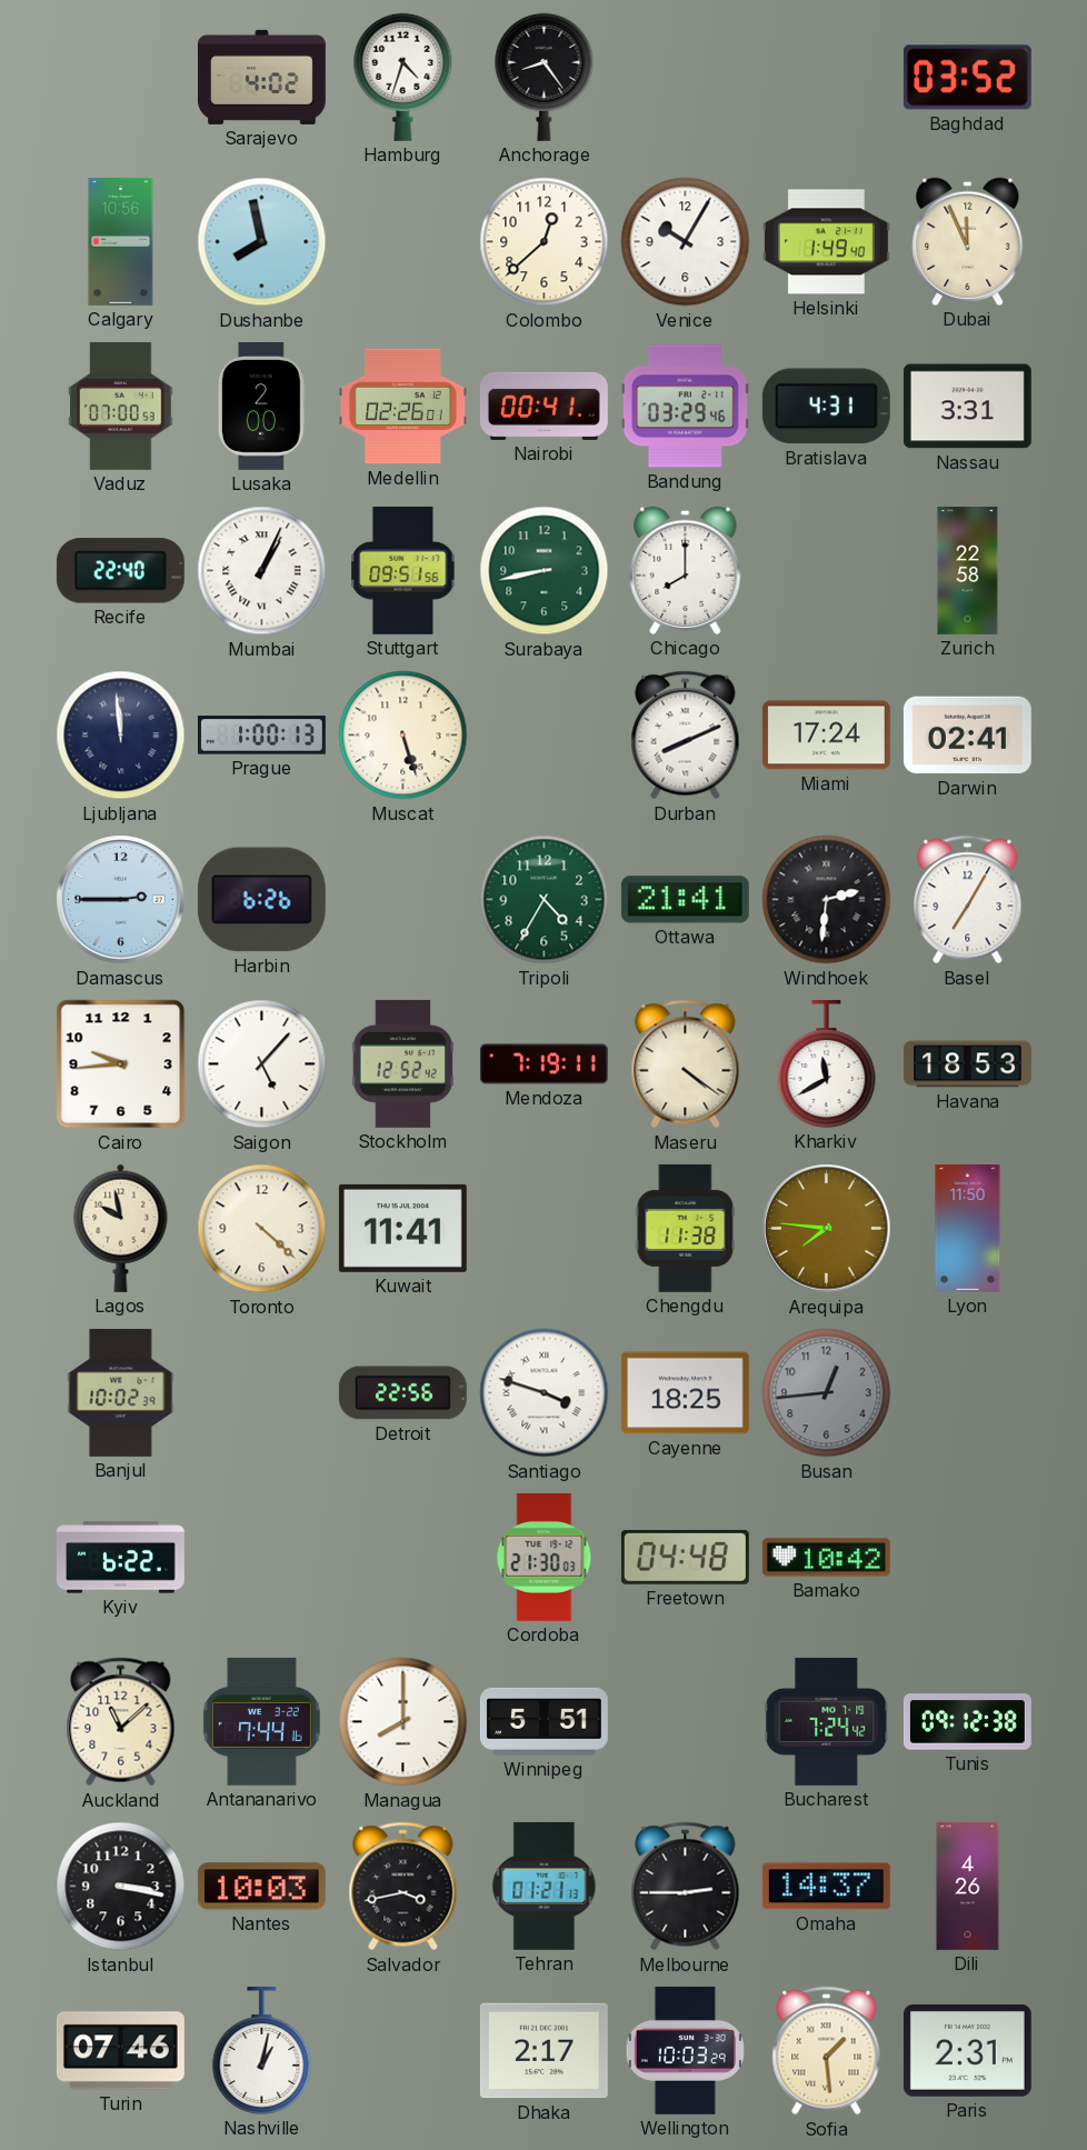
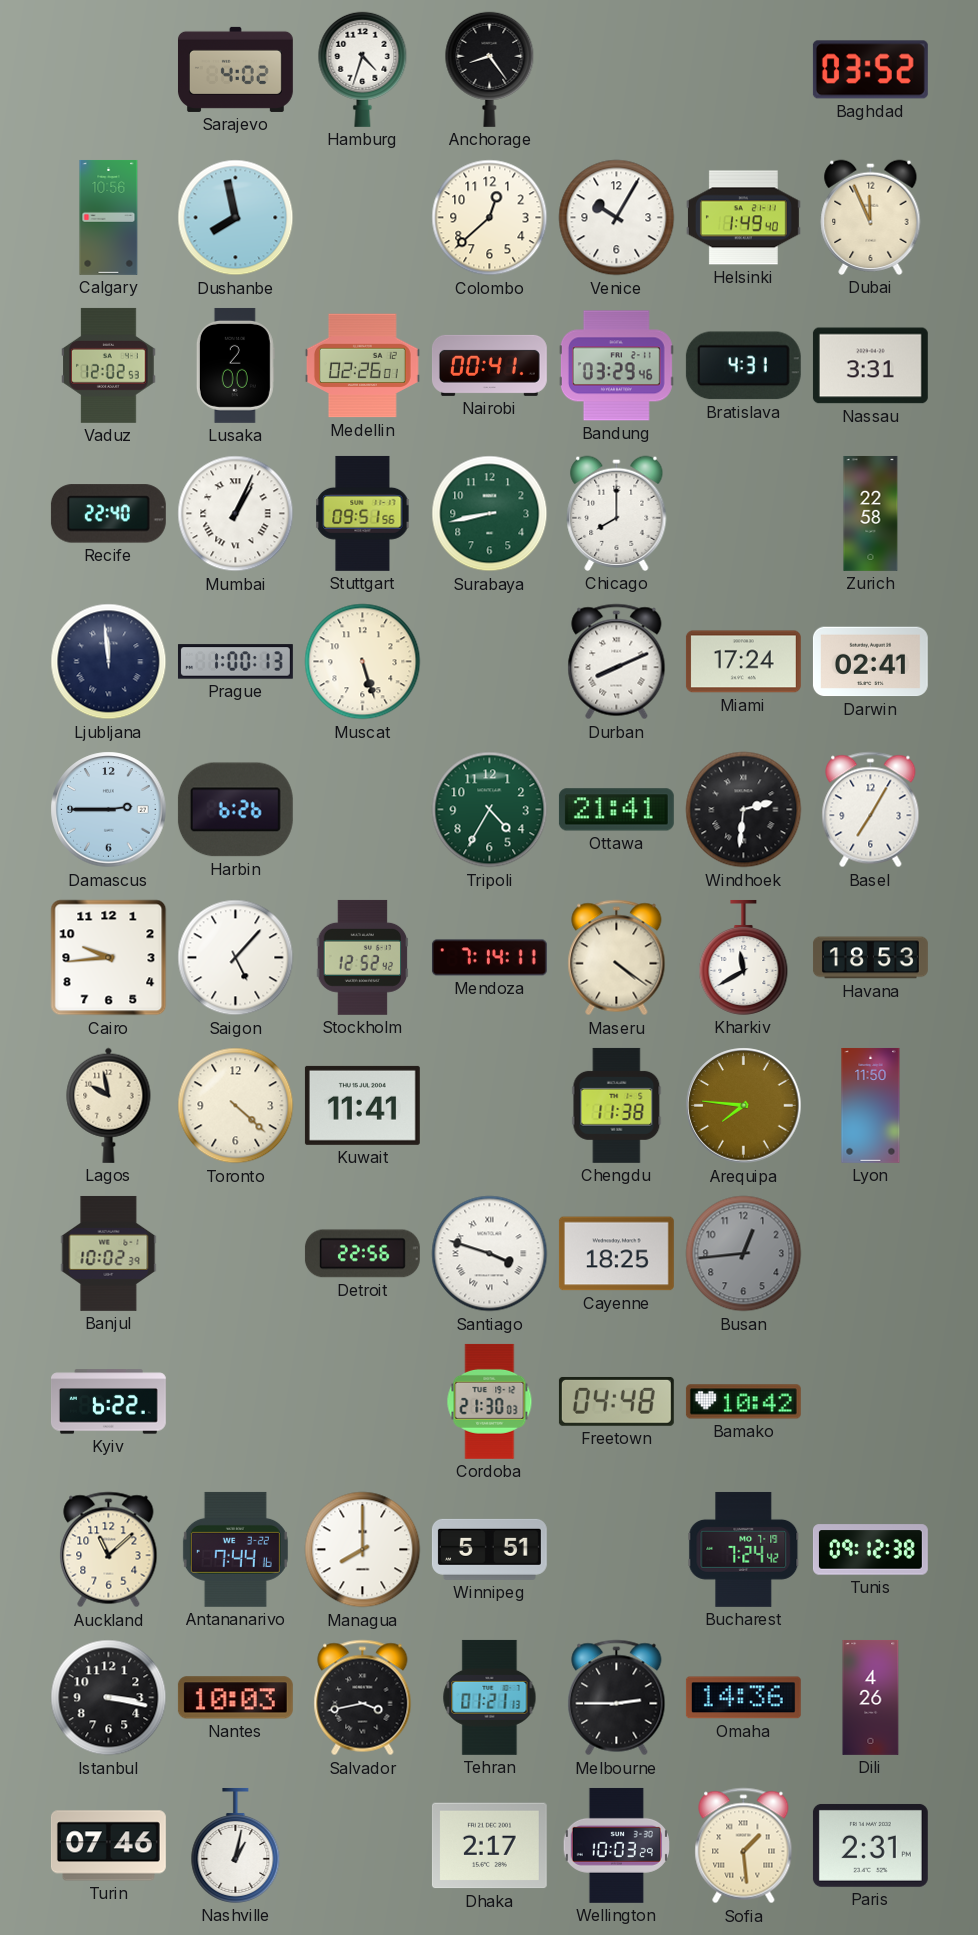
Vaduz: 07:00 -> 12:02 (109, 365)
Mendoza: 7:19 -> 7:14 (489, 958)
Omaha: 14:37 -> 14:36 (743, 1698)
